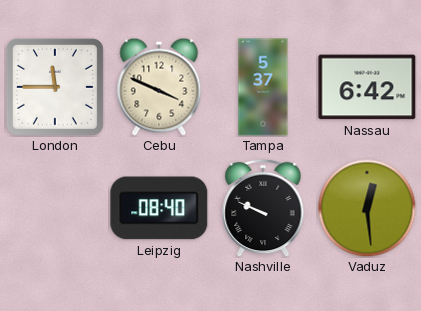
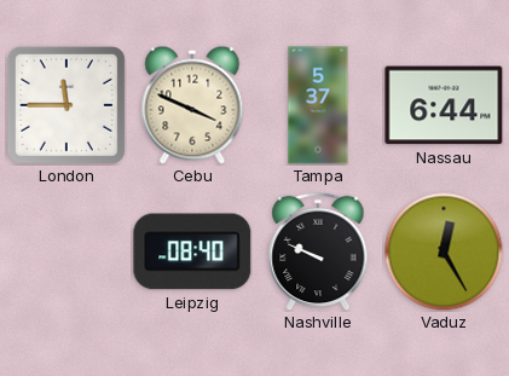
Nassau: 6:42 -> 6:44 (444, 105)
Vaduz: 12:29 -> 12:25 (444, 251)
